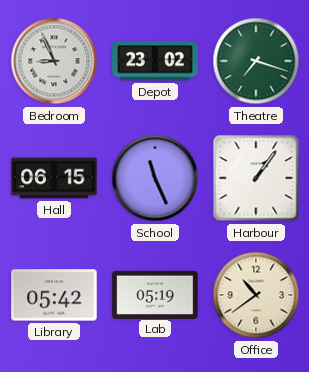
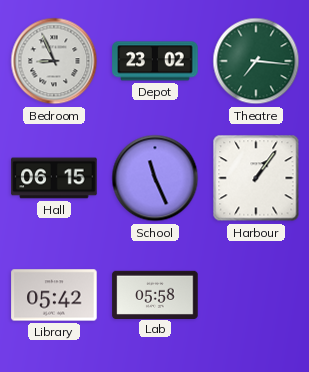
Theatre: 7:18 -> 7:16 (256, 61)
Lab: 05:19 -> 05:58 (155, 294)
Office: 10:39 -> none (256, 295)
